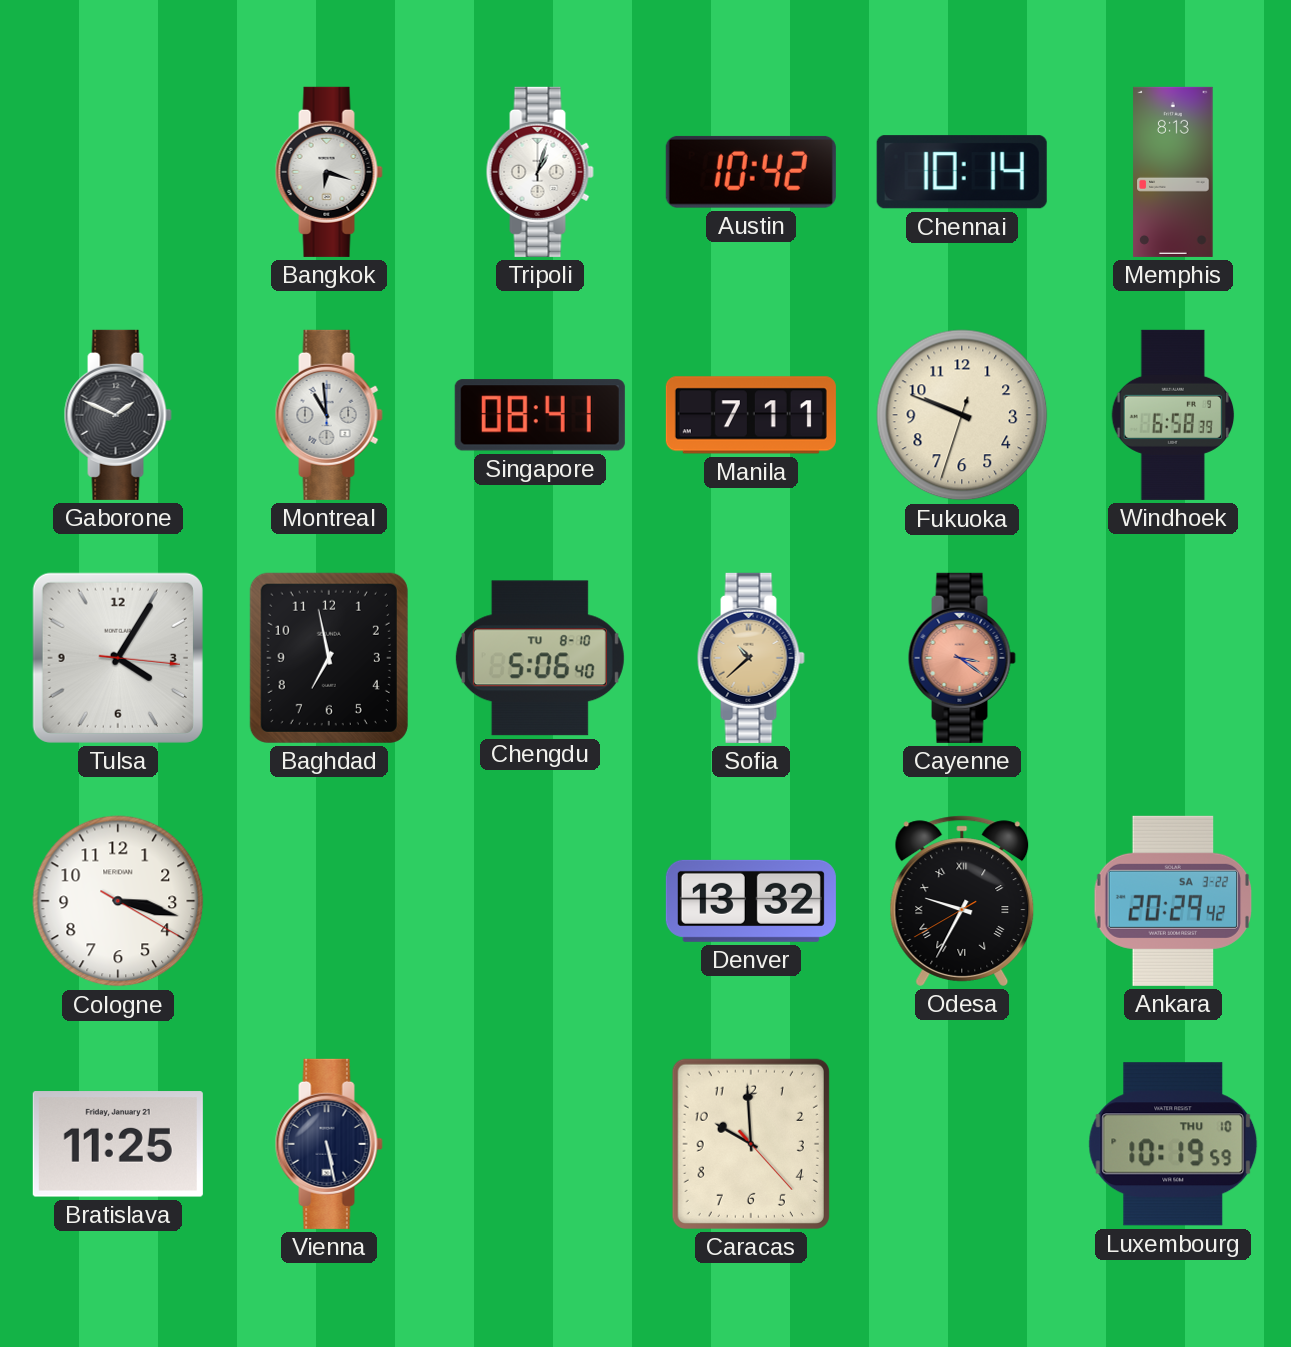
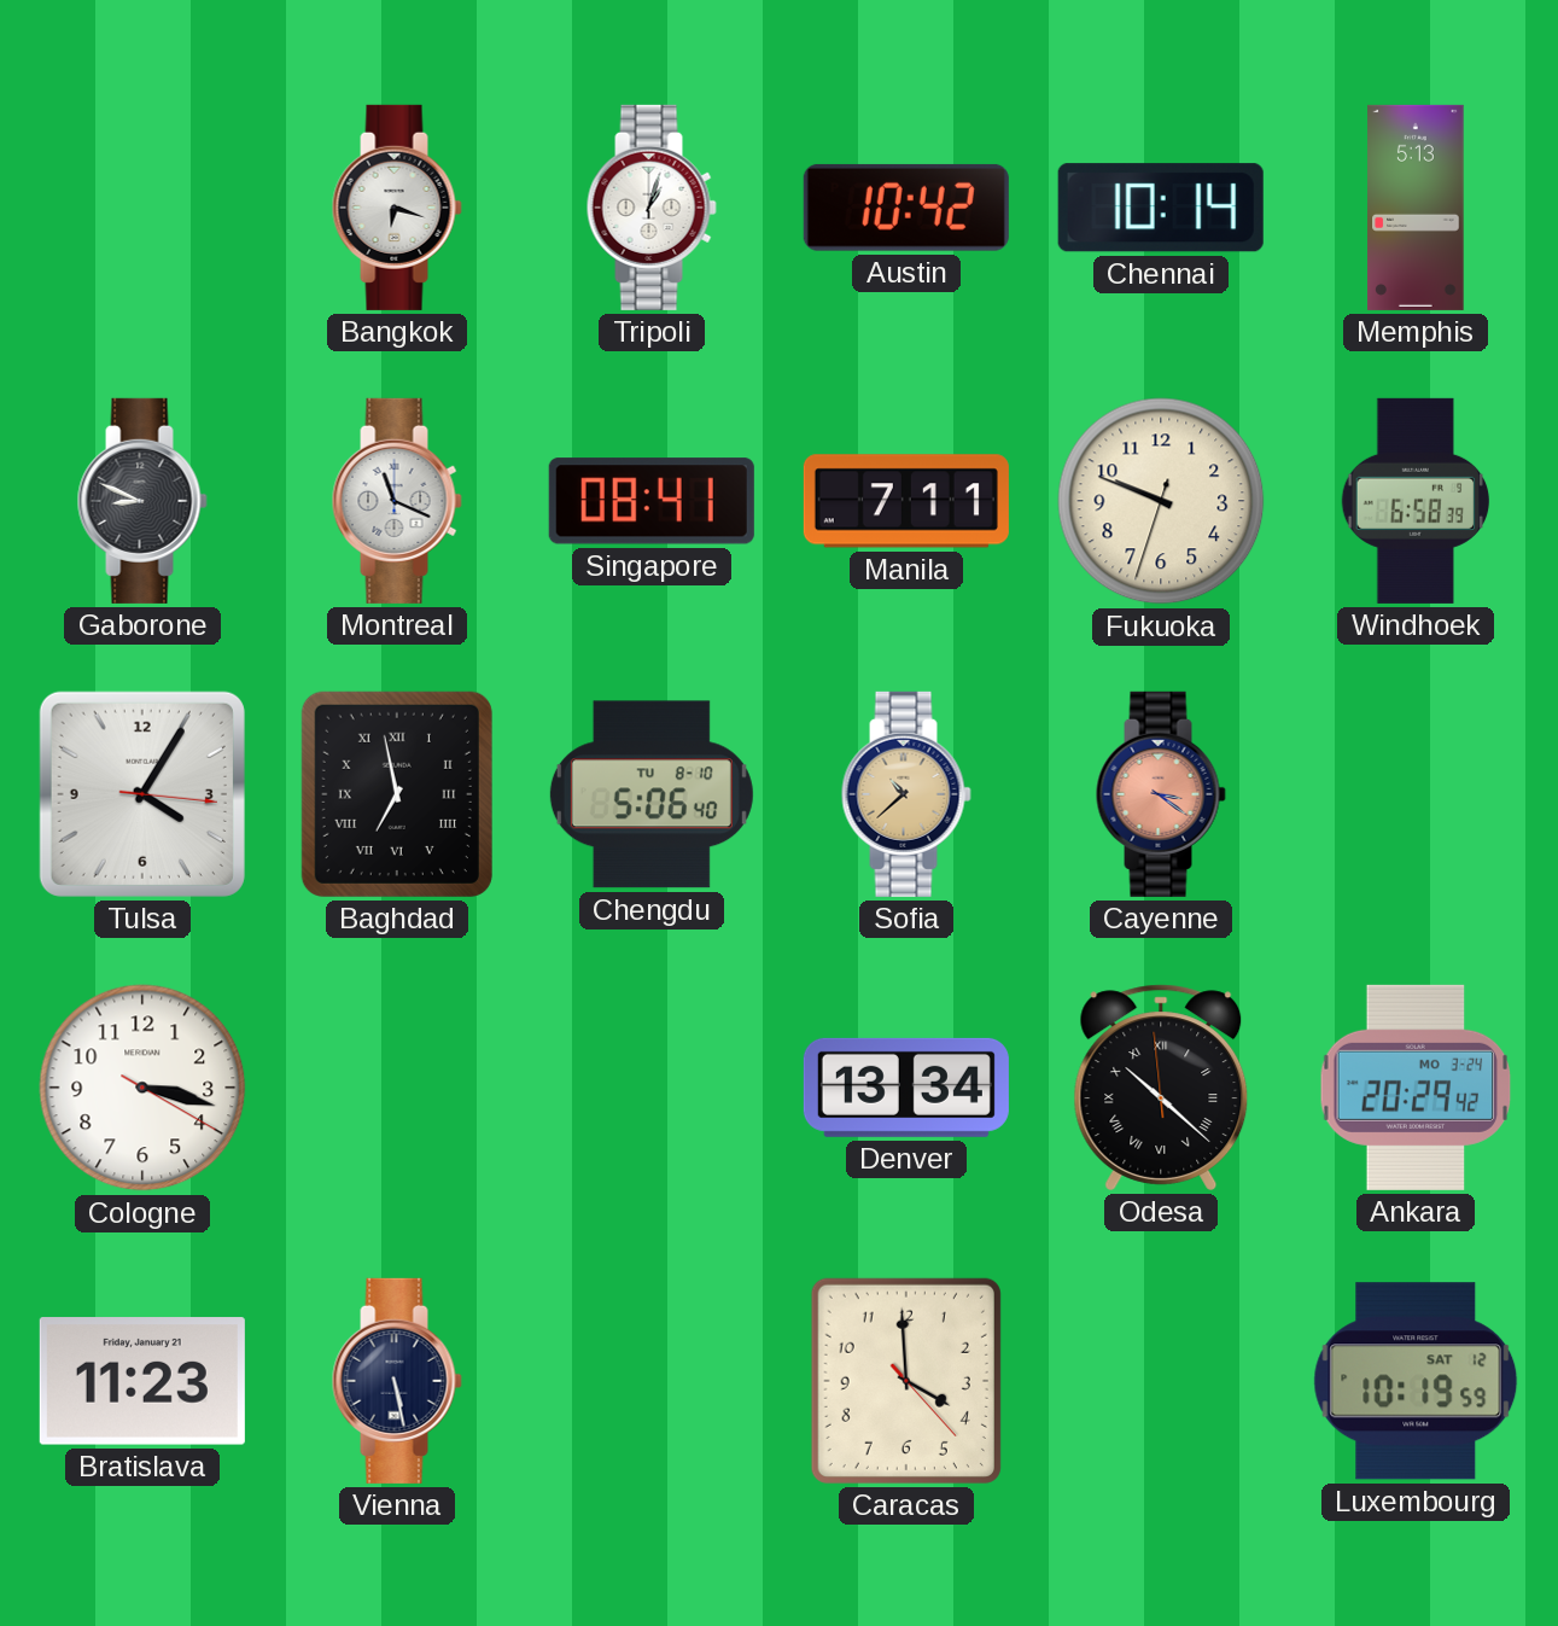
Memphis: 8:13 -> 5:13 (1416, 208)
Gaborone: 1:49 -> 8:49 (142, 501)
Montreal: 10:59 -> 11:19 (397, 501)
Baghdad numerals: Arabic -> Roman (397, 794)
Denver: 13:32 -> 13:34 (906, 1088)
Odesa: 9:34 -> 10:21 (1161, 1088)
Ankara date: SA 3-22 -> MO 3-24 (1416, 1088)
Bratislava: 11:25 -> 11:23 (142, 1381)
Caracas: 9:59 -> 3:59 (906, 1381)
Luxembourg date: THU 10 -> SAT 12 (1416, 1381)
